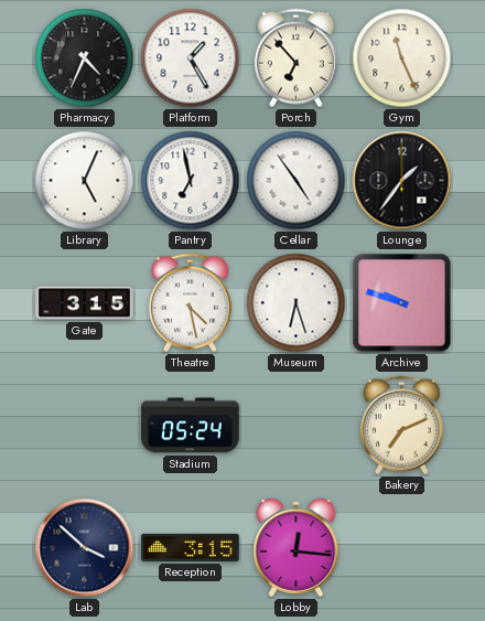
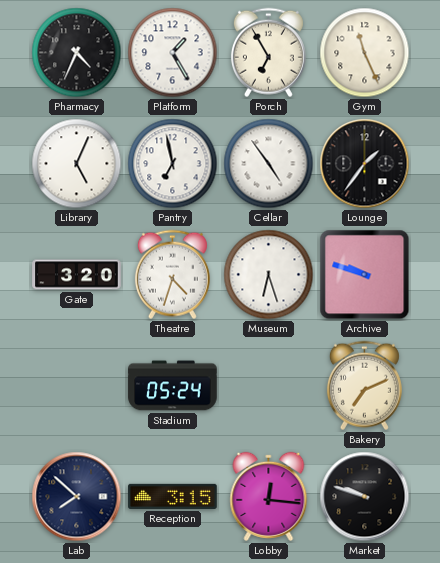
Porch: 6:53 -> 6:55 (268, 53)
Gate: 3:15 -> 3:20 (77, 275)
Theatre: 4:28 -> 4:33 (172, 275)
Lab: 3:52 -> 7:52 (77, 497)
Market: none -> 9:48 (365, 497)
